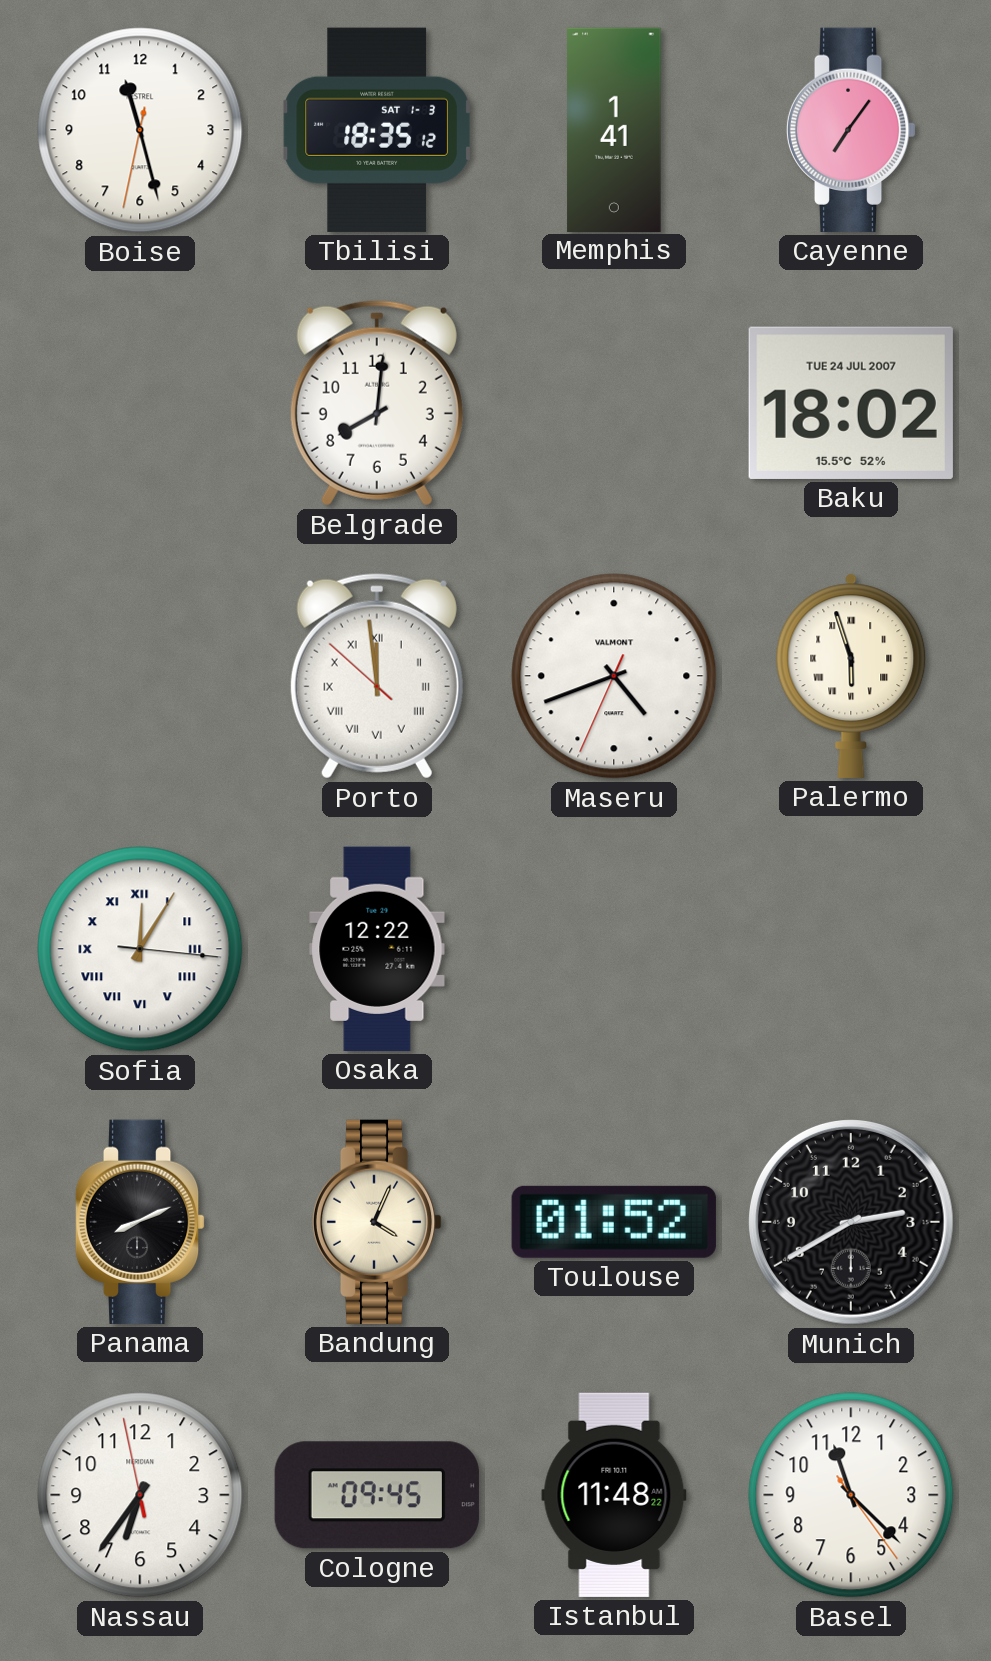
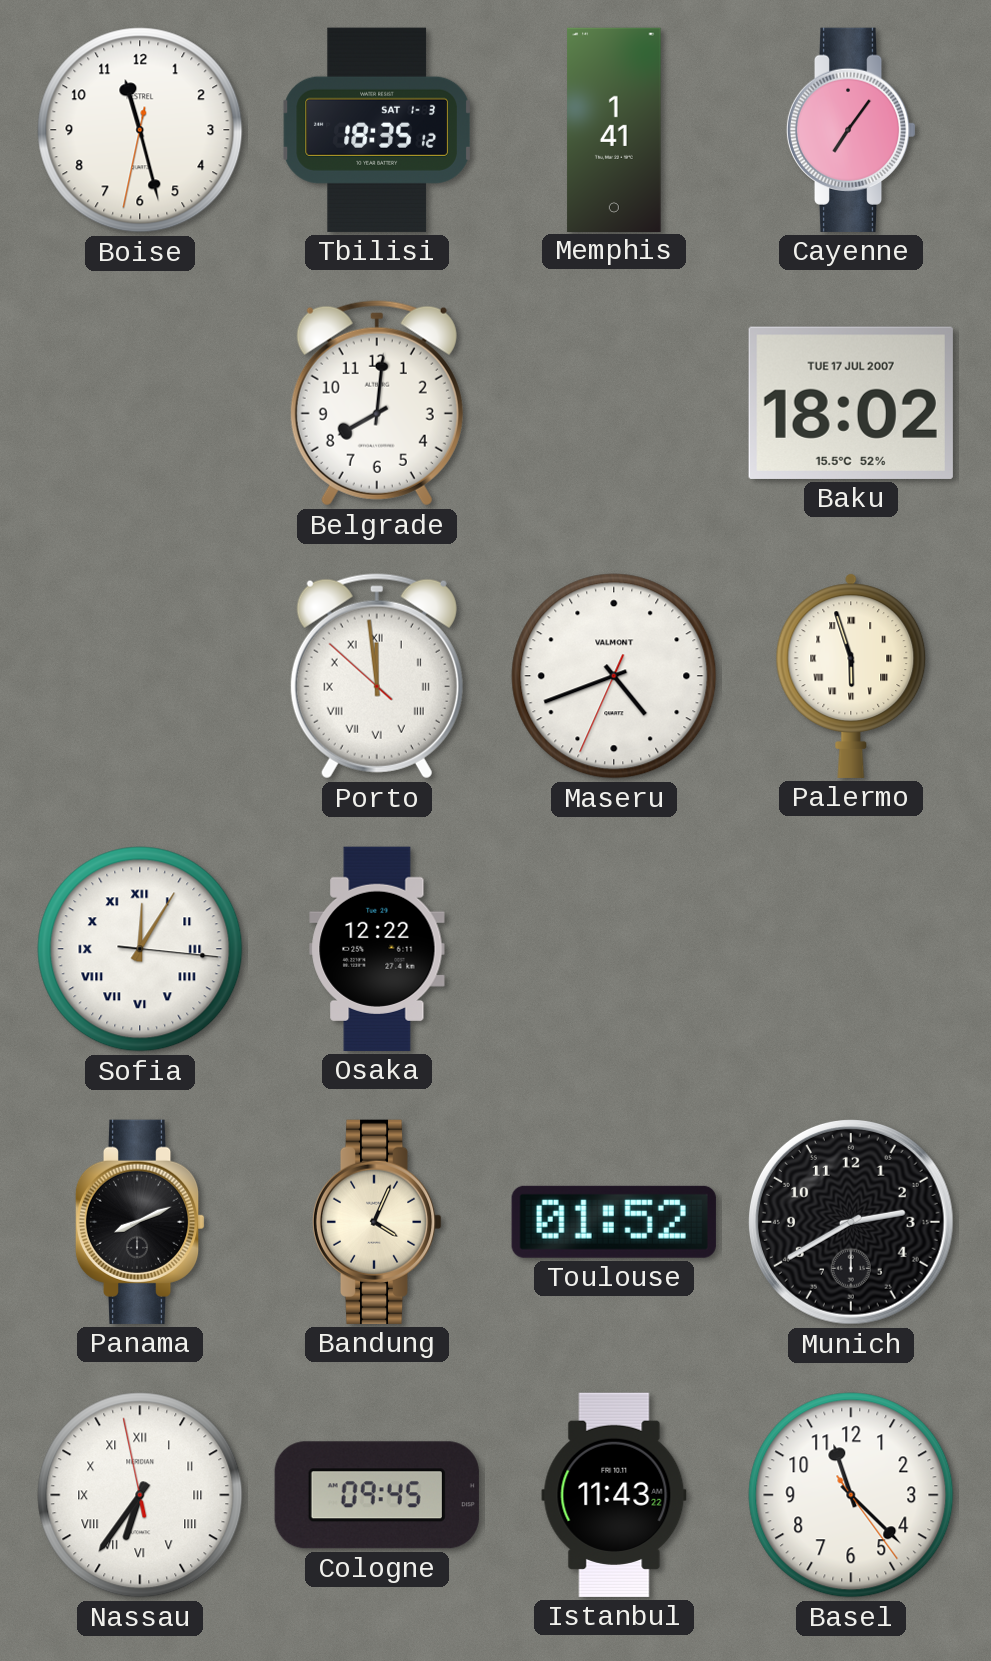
Baku date: TUE 24 JUL 2007 -> TUE 17 JUL 2007 (851, 403)
Nassau numerals: Arabic -> Roman (140, 1495)
Istanbul: 11:48 -> 11:43 (614, 1495)
